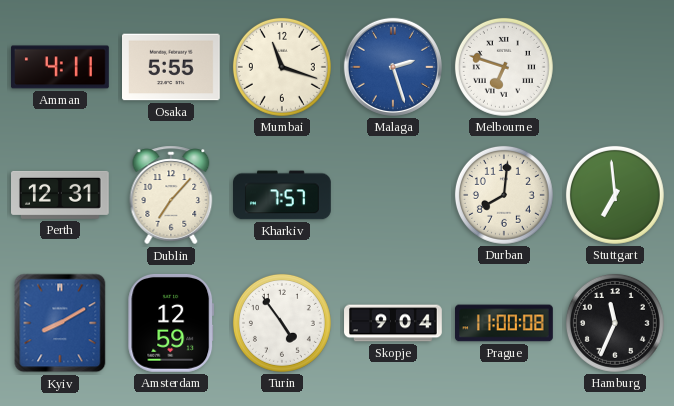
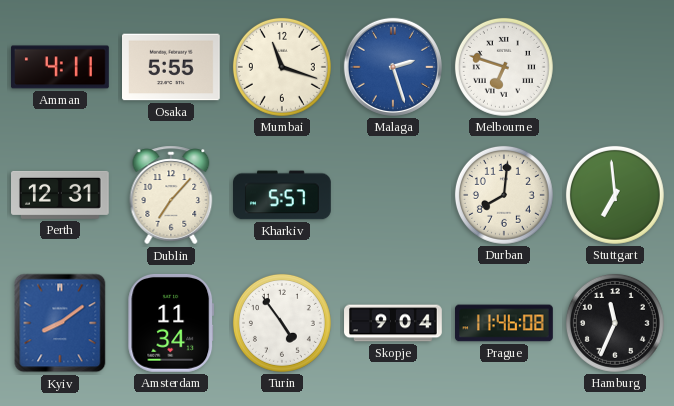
Kharkiv: 7:57 -> 5:57 (283, 195)
Kyiv: 8:10 -> 8:09 (60, 323)
Amsterdam: 12:59 -> 11:34 (171, 323)
Prague: 11:00 -> 11:46 (505, 323)
